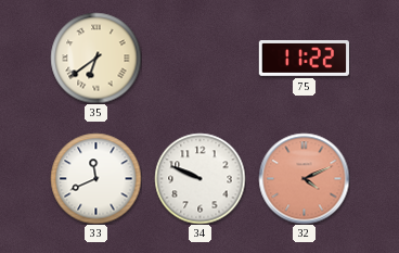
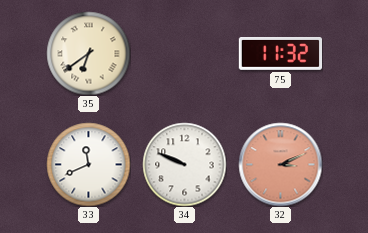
75: 11:22 -> 11:32 (280, 54)
32: 4:11 -> 3:11 (280, 164)
